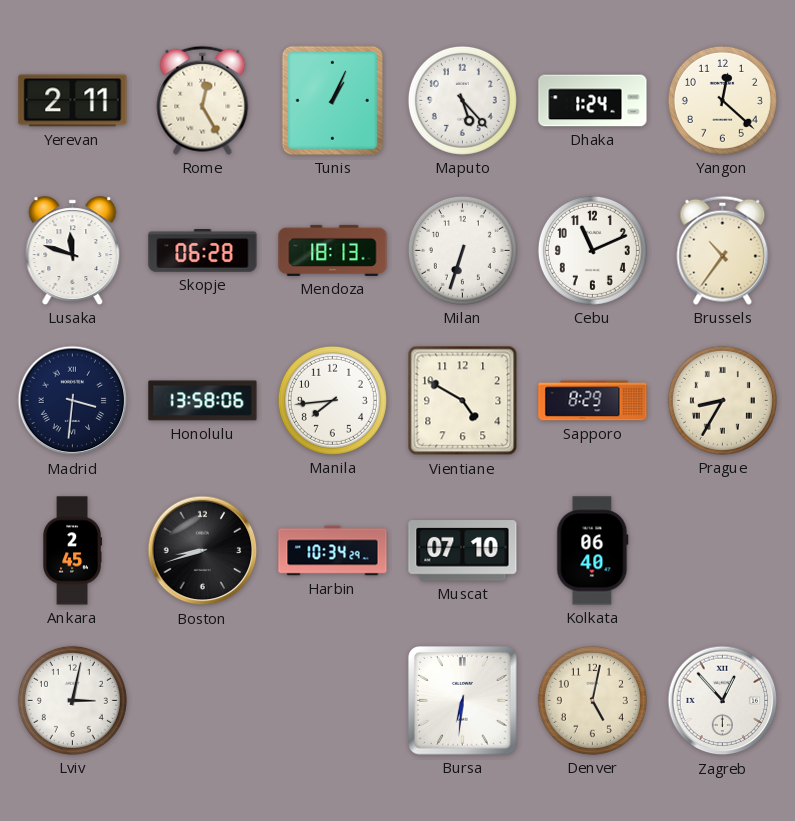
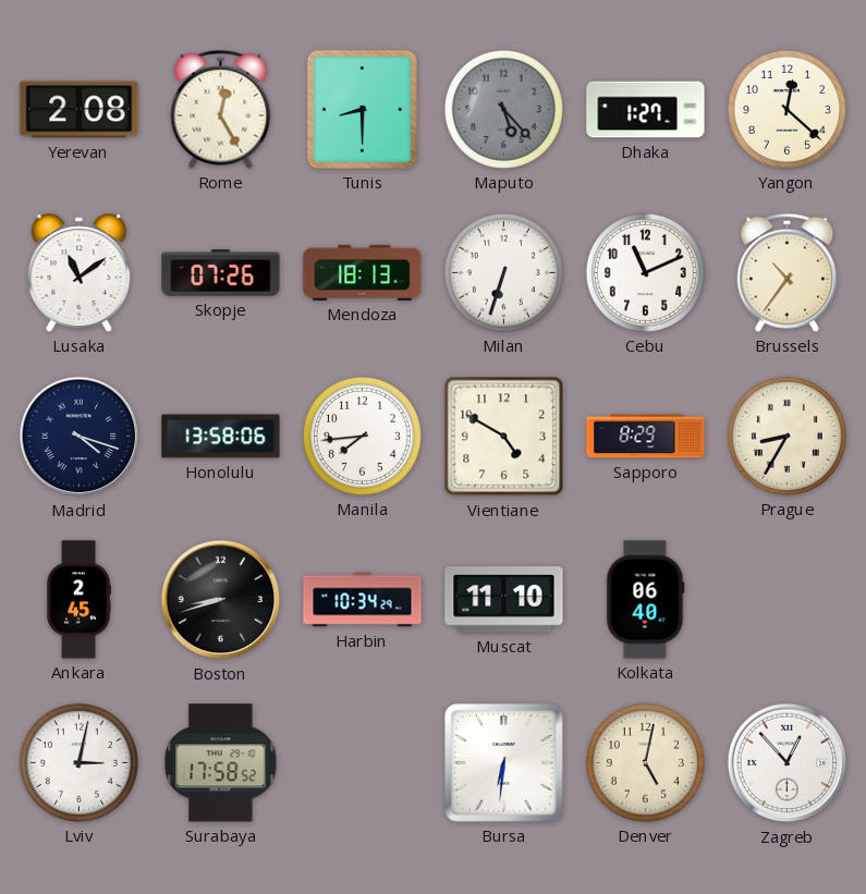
Yerevan: 2:11 -> 2:08 (80, 110)
Tunis: 1:04 -> 8:30 (362, 109)
Maputo dial: white -> grey (503, 109)
Dhaka: 1:24 -> 1:27 (646, 110)
Lusaka: 11:48 -> 11:09 (80, 273)
Skopje: 06:28 -> 07:26 (221, 273)
Madrid: 3:31 -> 4:18 (80, 437)
Muscat: 07:10 -> 11:10 (504, 600)
Surabaya: none -> 17:58 (221, 763)
